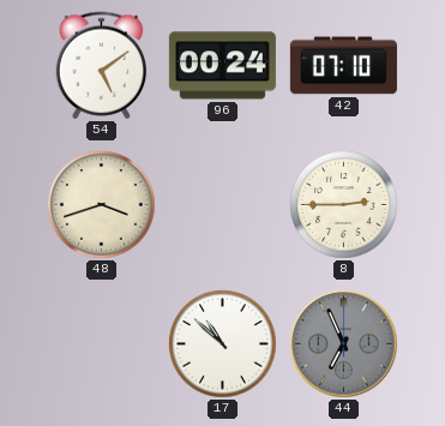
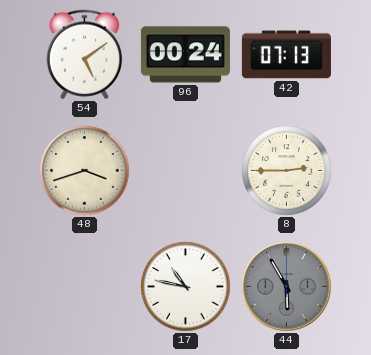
42: 07:10 -> 07:13 (286, 55)
17: 10:52 -> 10:47 (186, 287)
44: 6:56 -> 5:55 (287, 287)
